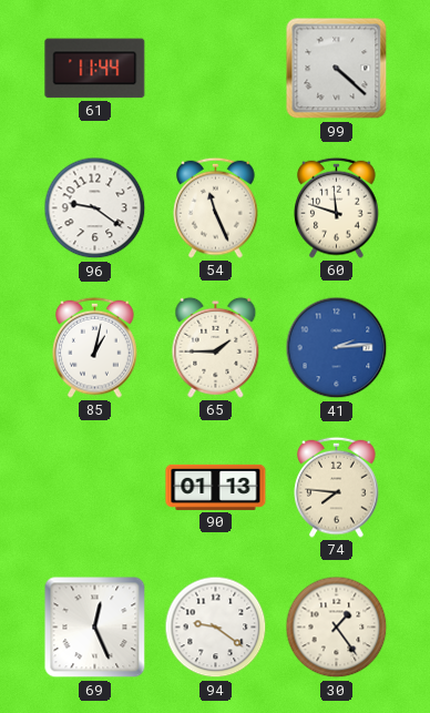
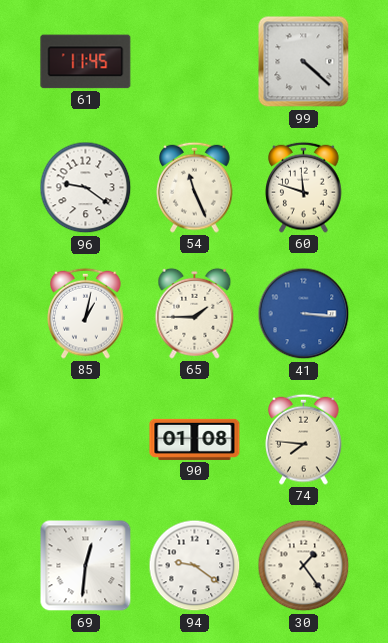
61: 11:44 -> 11:45 (86, 62)
41: 2:14 -> 3:16 (304, 314)
90: 01:13 -> 01:08 (195, 439)
69: 12:26 -> 12:31 (86, 566)
